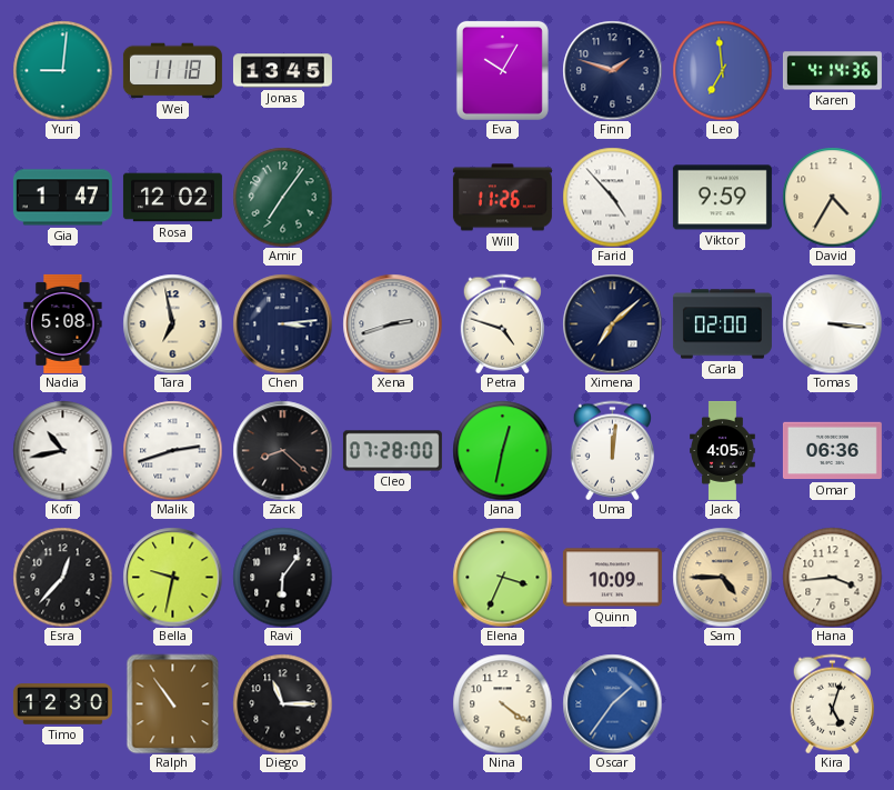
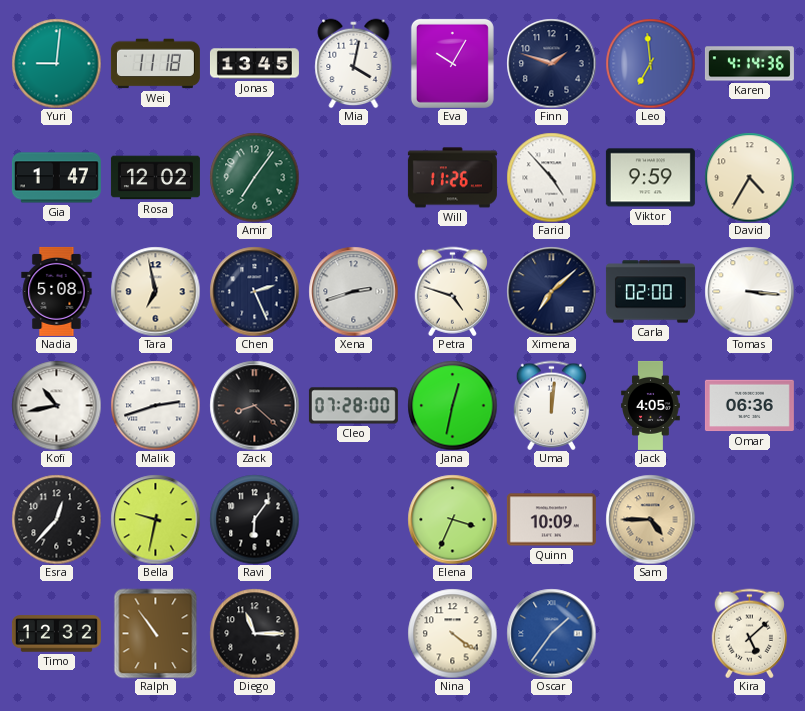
Mia: none -> 4:02 (354, 63)
Chen: 3:14 -> 2:26 (254, 291)
Hana: 3:44 -> none (832, 577)
Timo: 12:30 -> 12:32 (56, 634)
Kira: 5:03 -> 5:08 (749, 633)
